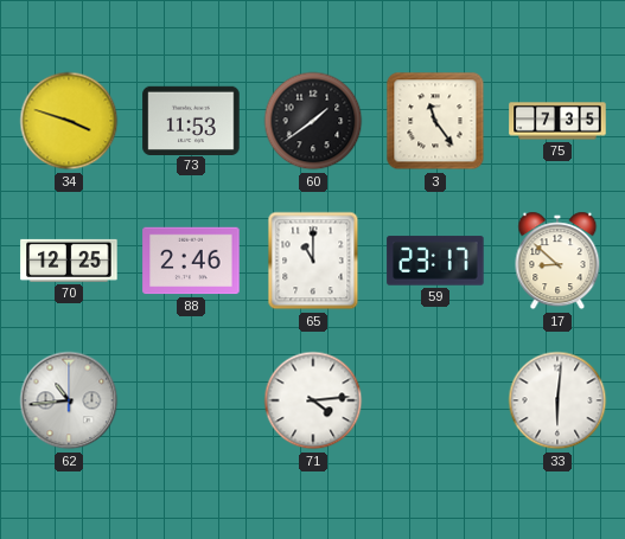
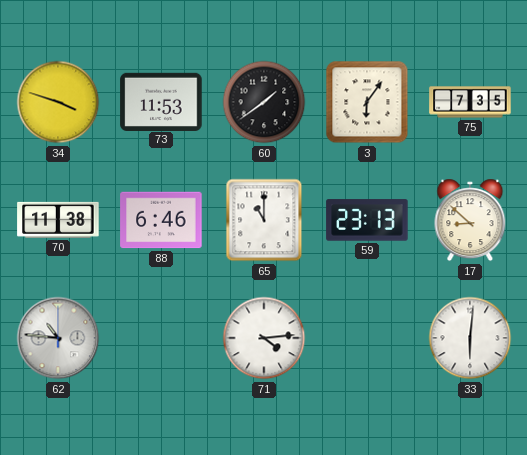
3: 11:24 -> 6:06 (367, 102)
70: 12:25 -> 11:38 (58, 220)
88: 2:46 -> 6:46 (161, 220)
59: 23:17 -> 23:13 (367, 220)
62: 10:44 -> 10:46 (58, 338)
